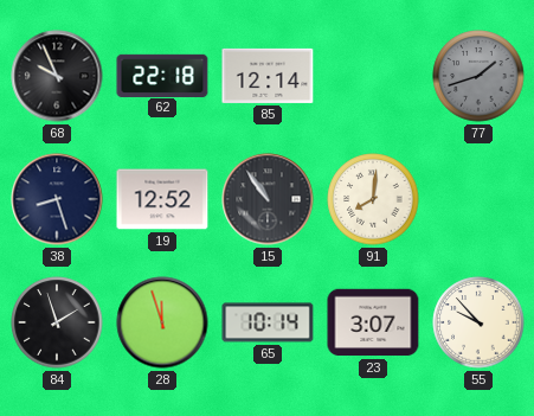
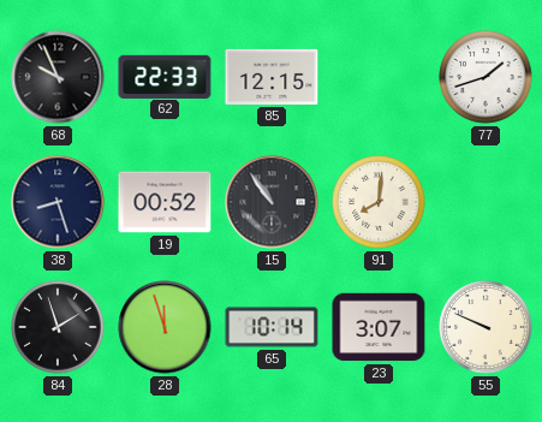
62: 22:18 -> 22:33 (165, 76)
85: 12:14 -> 12:15 (272, 77)
77 dial: grey -> white (486, 77)
19: 12:52 -> 00:52 (165, 202)
55: 9:53 -> 9:49 (486, 327)
